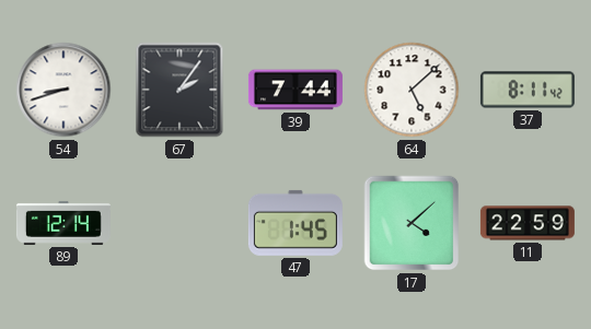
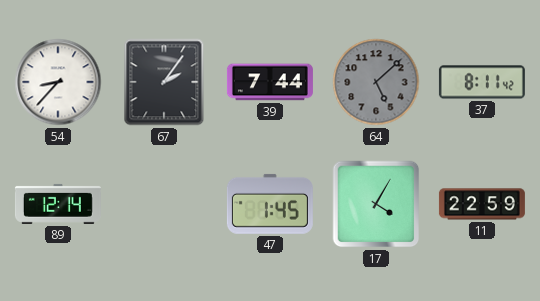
54: 8:42 -> 8:37 (58, 82)
64 dial: white -> grey (376, 82)
17: 4:08 -> 4:05 (376, 204)
